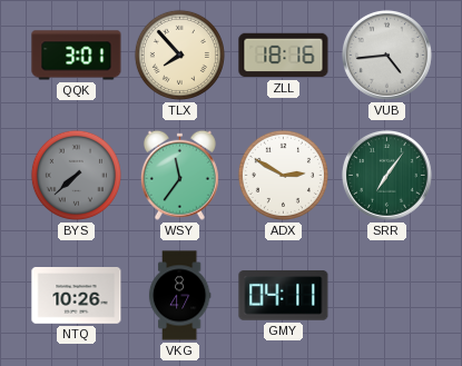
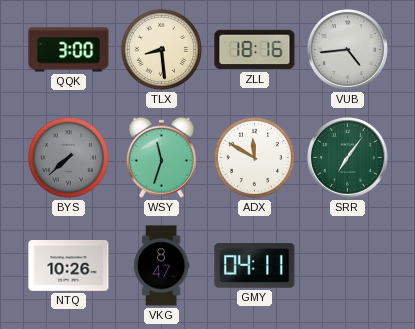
QQK: 3:01 -> 3:00 (69, 50)
TLX: 7:53 -> 8:29 (161, 49)
WSY: 11:36 -> 11:33 (161, 157)
ADX: 2:50 -> 11:50 (254, 157)
